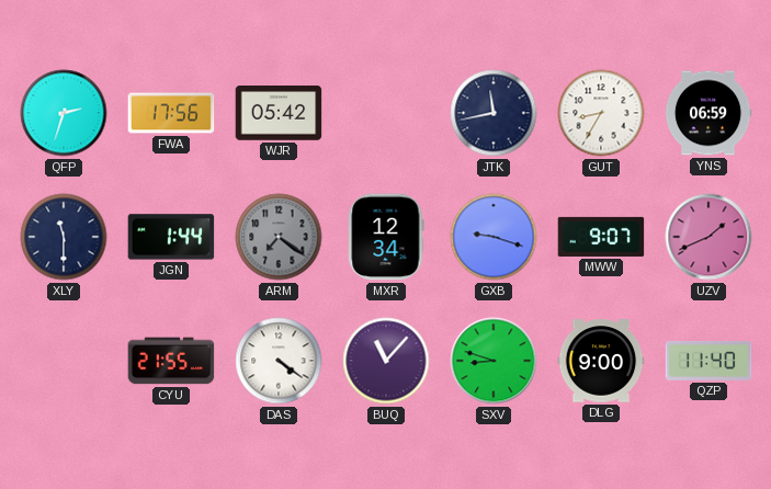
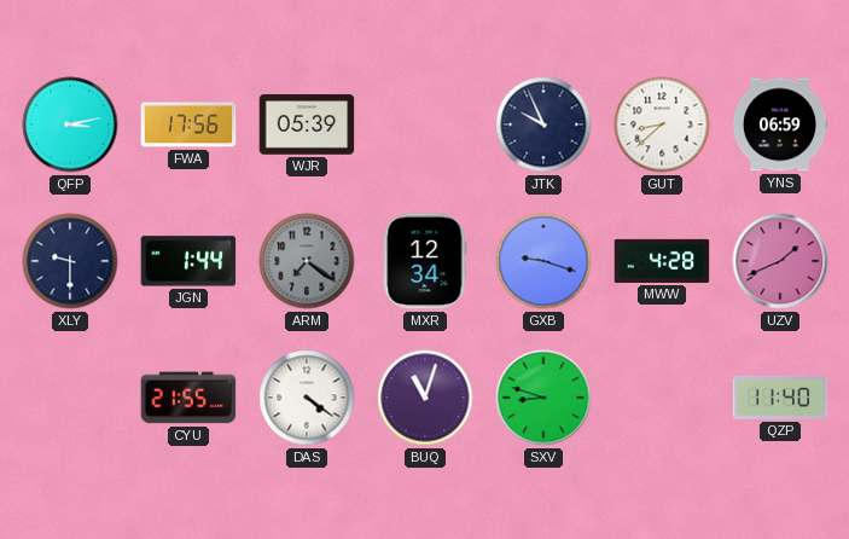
QFP: 2:33 -> 3:13 (70, 124)
WJR: 05:42 -> 05:39 (307, 124)
JTK: 11:43 -> 9:56 (543, 124)
GUT: 8:35 -> 8:38 (662, 124)
XLY: 11:30 -> 9:30 (70, 261)
MWW: 9:07 -> 4:28 (662, 261)
BUQ: 11:07 -> 11:03 (425, 398)
DLG: 9:00 -> none (601, 361)
